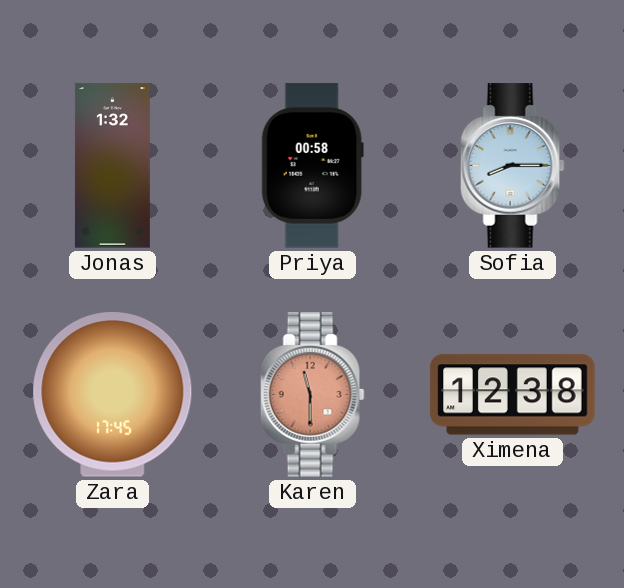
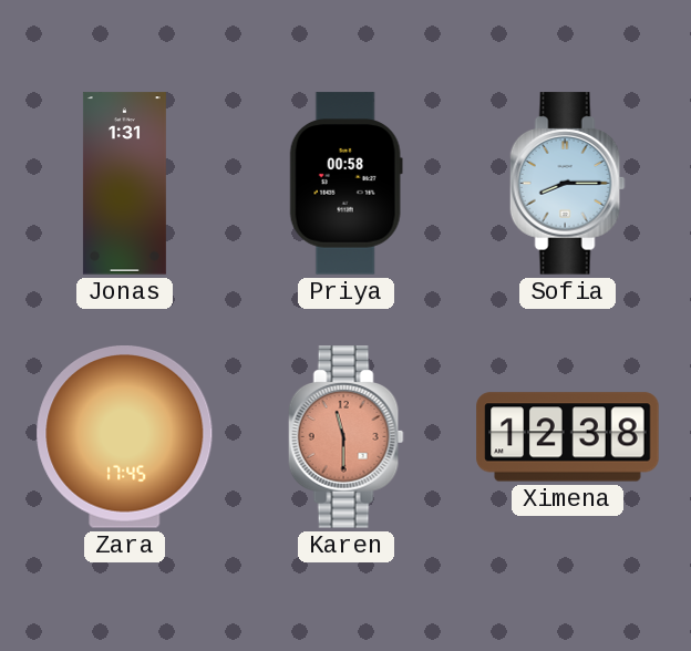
Jonas: 1:32 -> 1:31 (124, 184)
